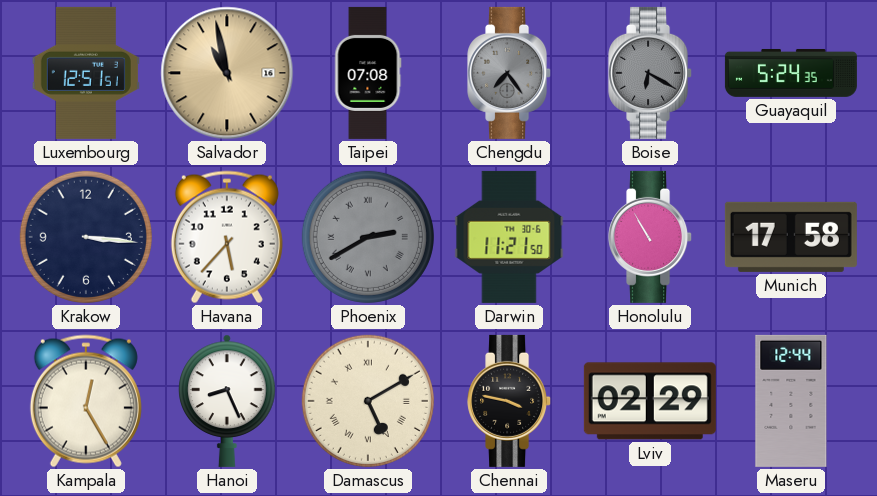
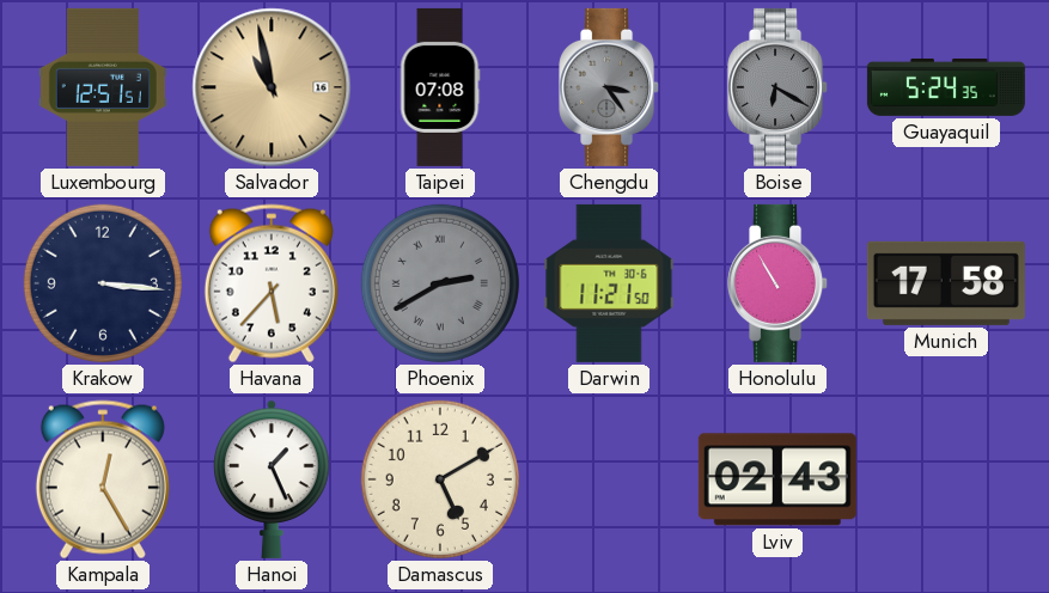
Chengdu: 7:24 -> 3:24 (610, 87)
Hanoi: 8:26 -> 1:26 (272, 479)
Damascus numerals: Roman -> Arabic (440, 479)
Chennai: 3:47 -> none (510, 401)
Lviv: 02:29 -> 02:43 (777, 479)
Maseru: 12:44 -> none (791, 401)
